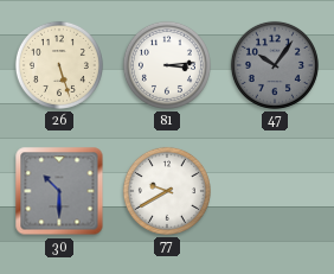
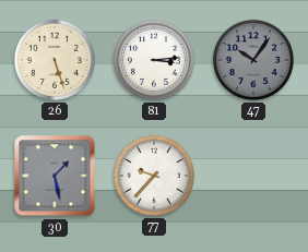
30: 10:30 -> 1:28 (55, 176)
77: 9:40 -> 9:37 (154, 176)
